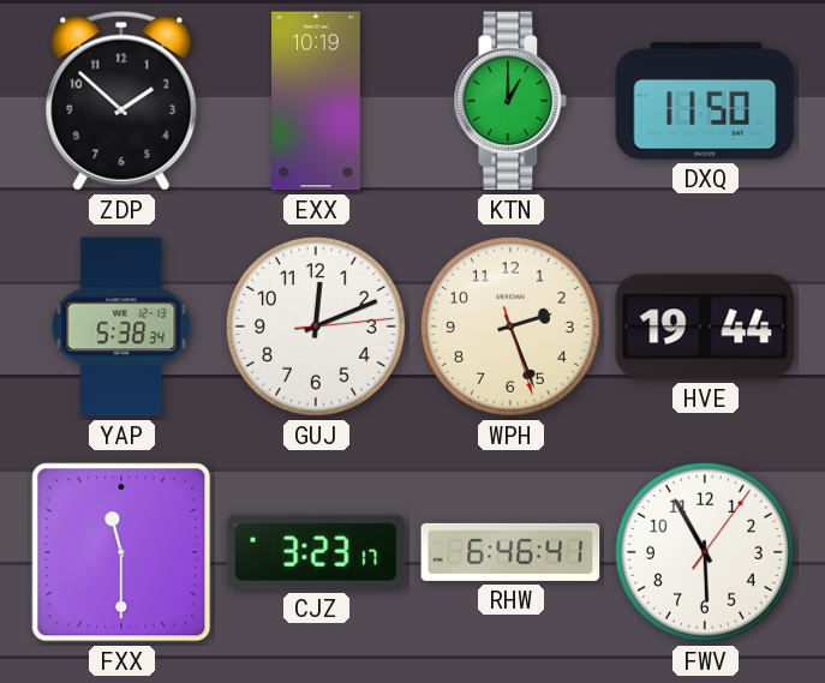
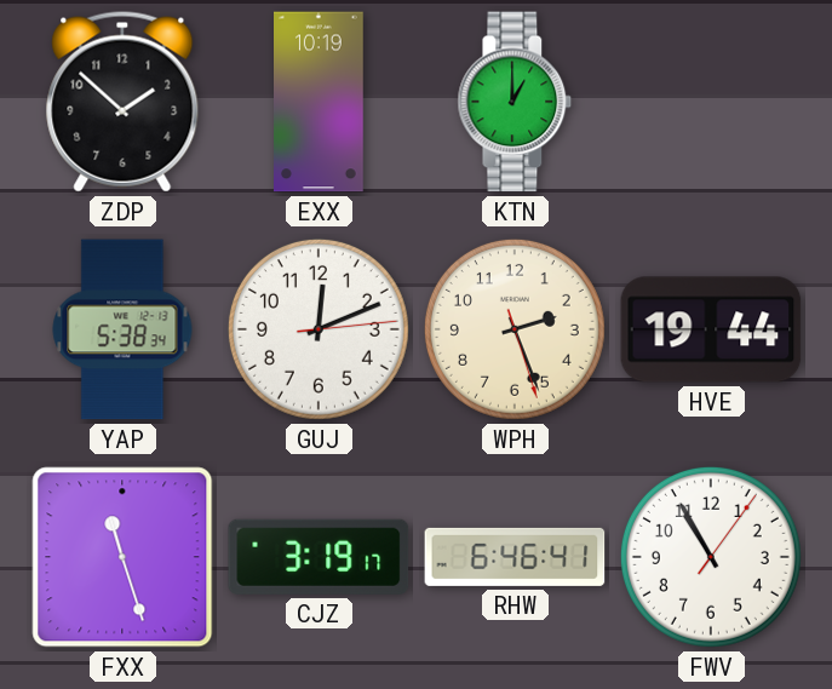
DXQ: 11:50 -> none (705, 101)
FXX: 11:30 -> 11:27 (122, 557)
CJZ: 3:23 -> 3:19 (319, 557)
FWV: 5:55 -> 10:55 (711, 557)
